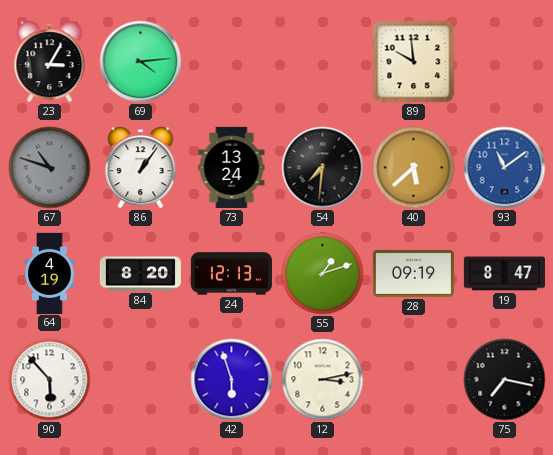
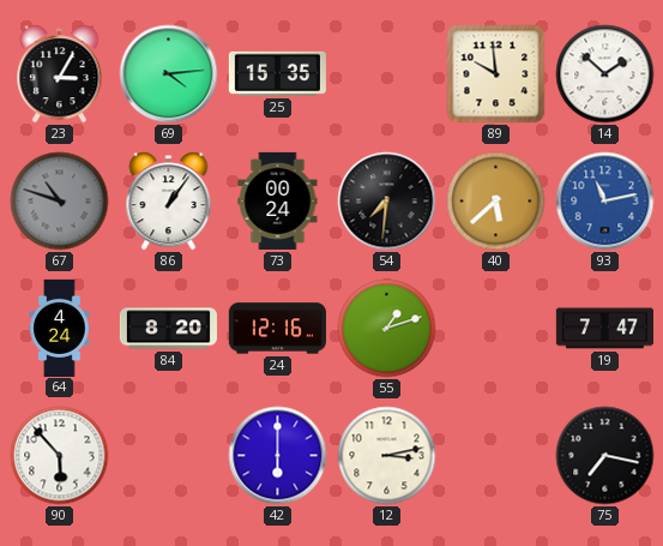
25: none -> 15:35 (277, 73)
14: none -> 1:52 (605, 74)
73: 13:24 -> 00:24 (278, 200)
93: 11:09 -> 11:13 (605, 202)
64: 4:19 -> 4:24 (60, 328)
24: 12:13 -> 12:16 (277, 329)
28: 09:19 -> none (413, 273)
19: 8:47 -> 7:47 (604, 329)
42: 5:57 -> 6:00 (278, 456)
